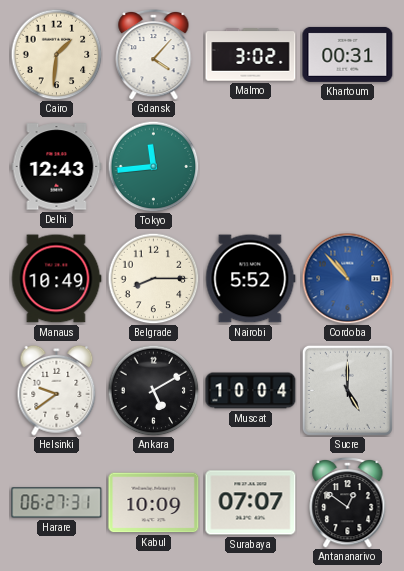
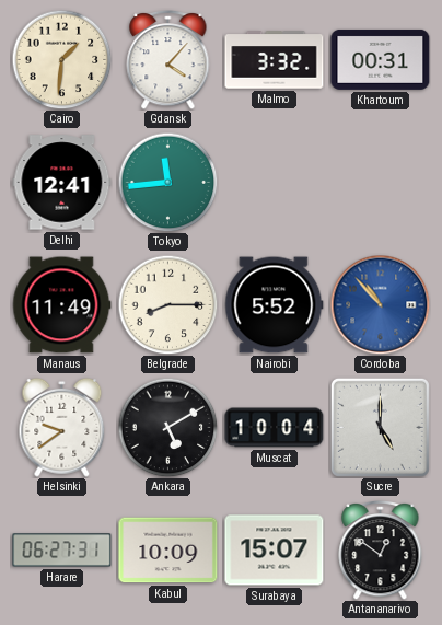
Malmo: 3:02 -> 3:32 (275, 60)
Delhi: 12:43 -> 12:41 (62, 183)
Manaus: 10:49 -> 11:49 (62, 305)
Surabaya: 07:07 -> 15:07 (275, 551)
